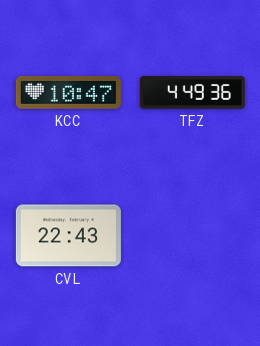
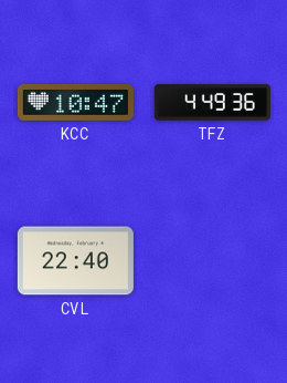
CVL: 22:43 -> 22:40 (75, 261)
